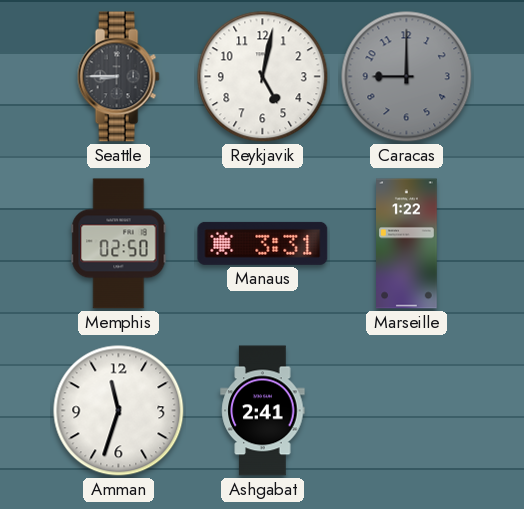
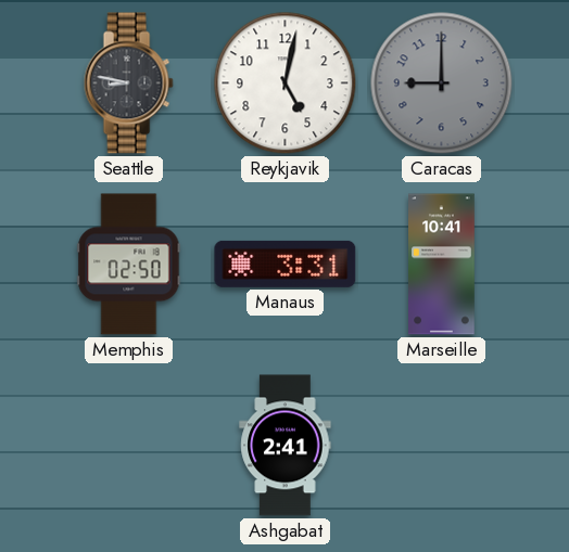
Seattle: 8:45 -> 8:47 (128, 84)
Marseille: 1:22 -> 10:41 (442, 265)
Amman: 11:33 -> none (119, 411)
